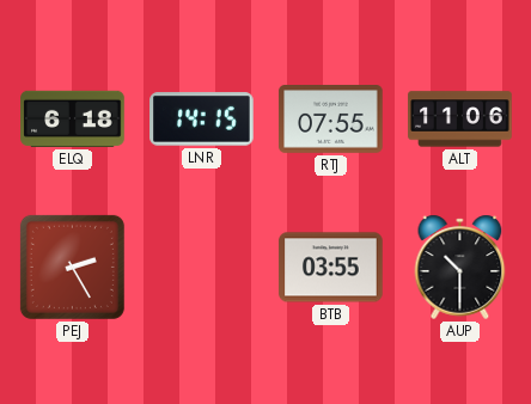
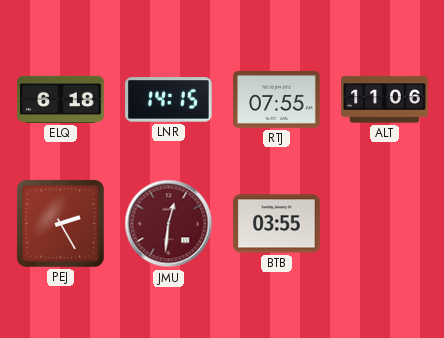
JMU: none -> 12:31 (169, 224)
AUP: 10:30 -> none (460, 267)
